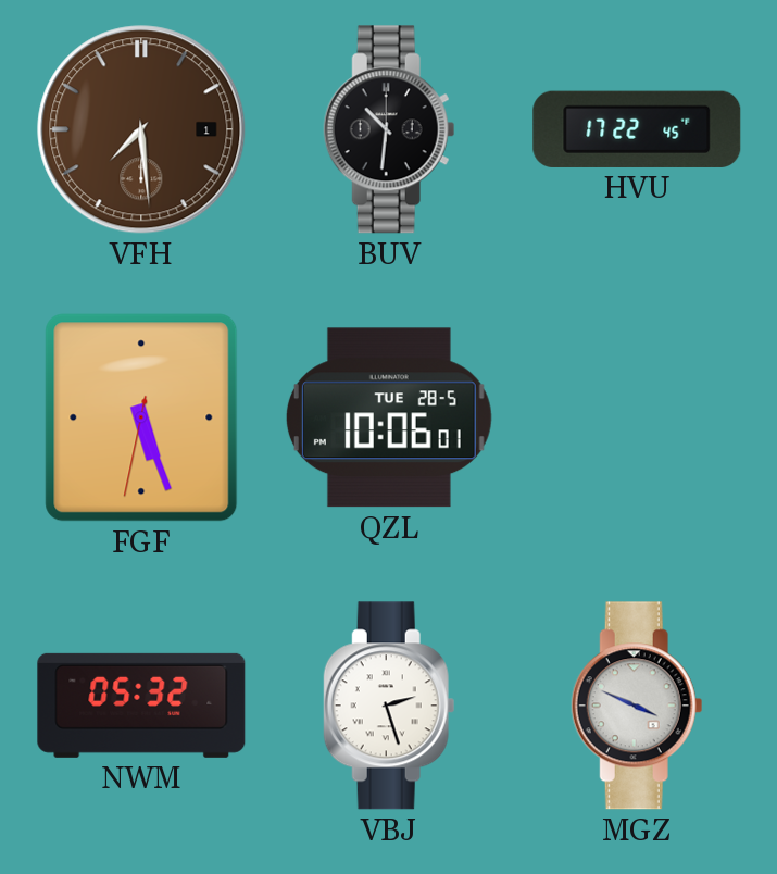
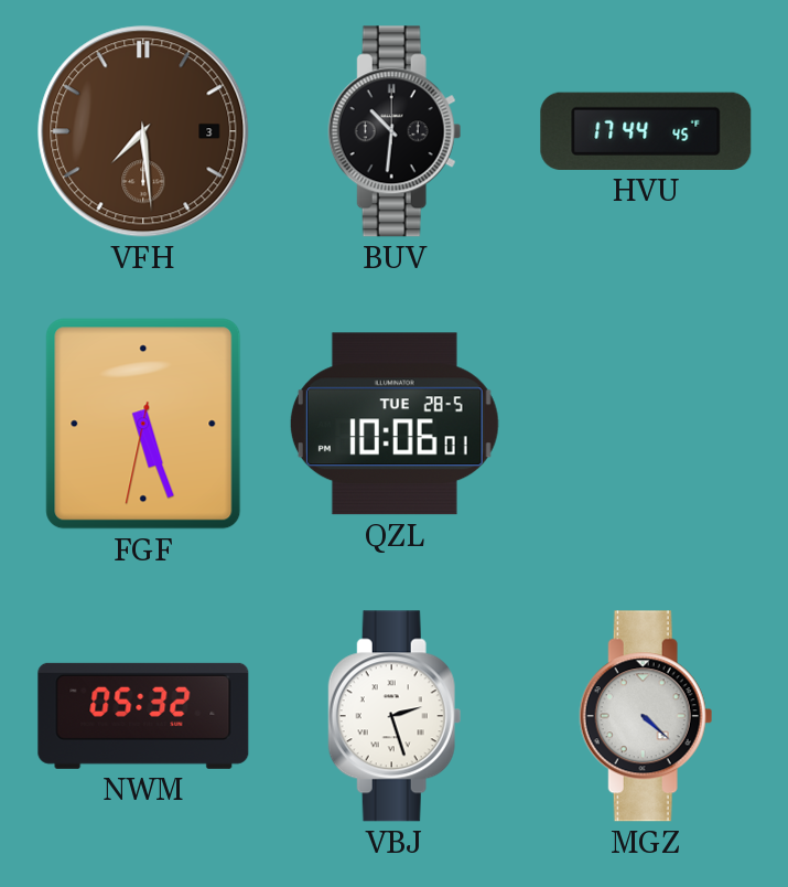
VFH date: 1 -> 3 (143, 131)
HVU: 17:22 -> 17:44 (646, 131)
MGZ: 3:49 -> 4:22 (646, 716)
